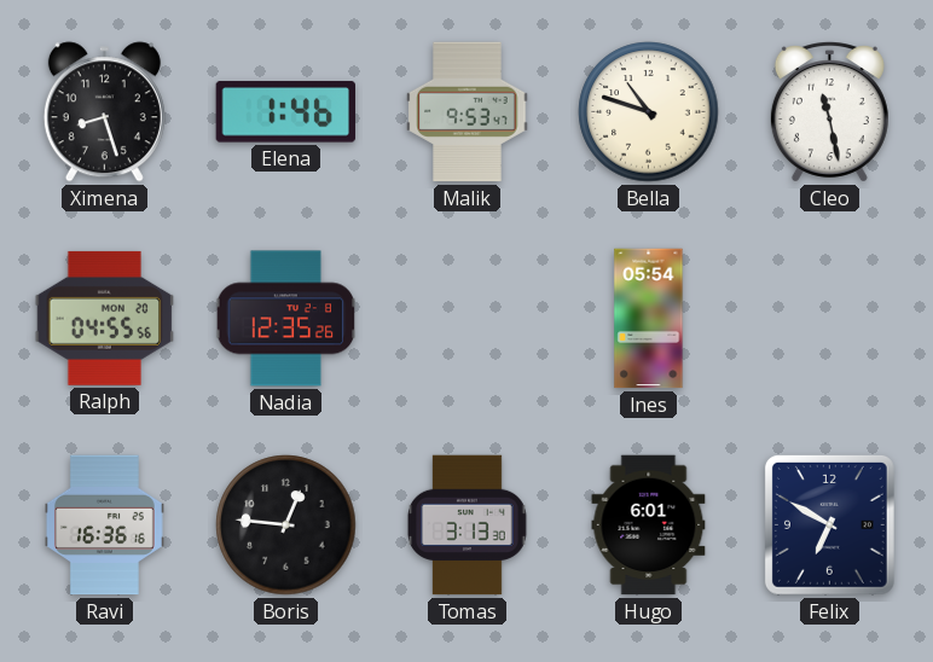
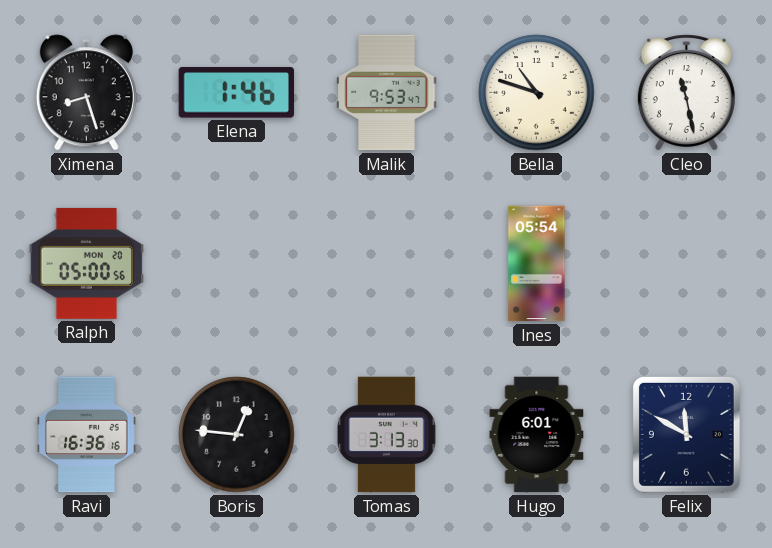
Ralph: 04:55 -> 05:00 (87, 263)
Nadia: 12:35 -> none (286, 319)
Felix: 6:50 -> 11:50 (686, 434)
